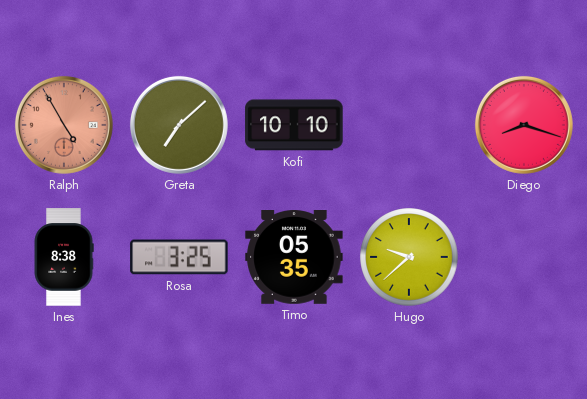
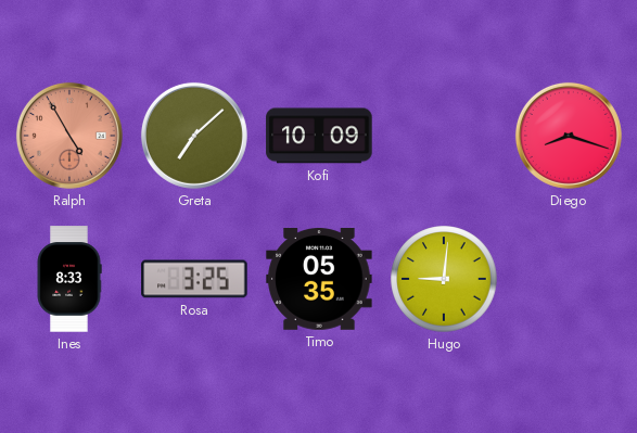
Kofi: 10:10 -> 10:09 (319, 136)
Ines: 8:38 -> 8:33 (69, 279)
Hugo: 9:38 -> 9:01 (444, 279)
